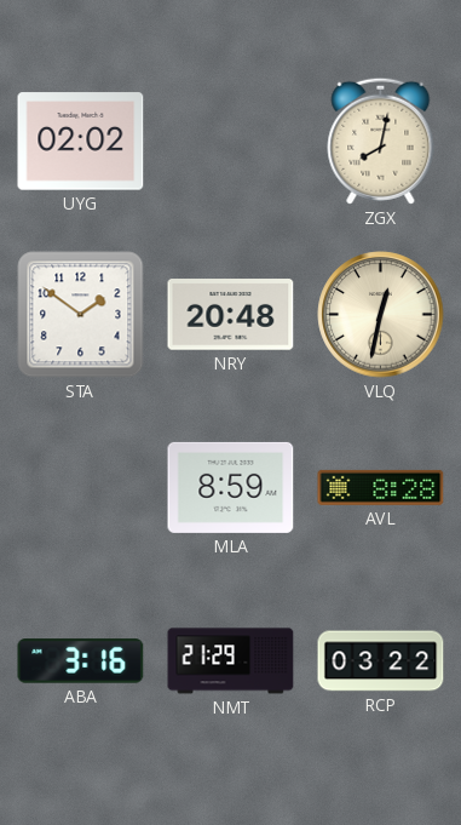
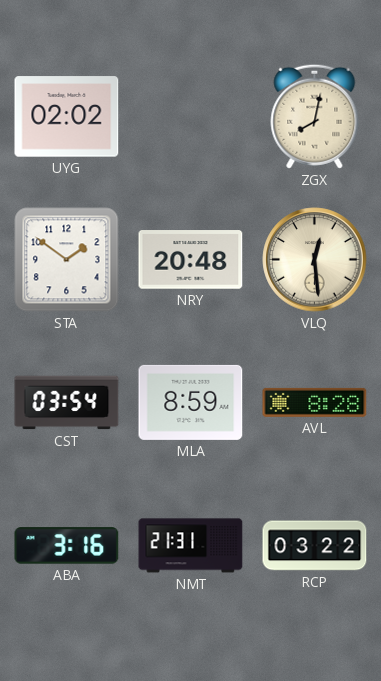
VLQ: 12:32 -> 12:29 (315, 260)
CST: none -> 03:54 (67, 403)
NMT: 21:29 -> 21:31 (191, 546)
